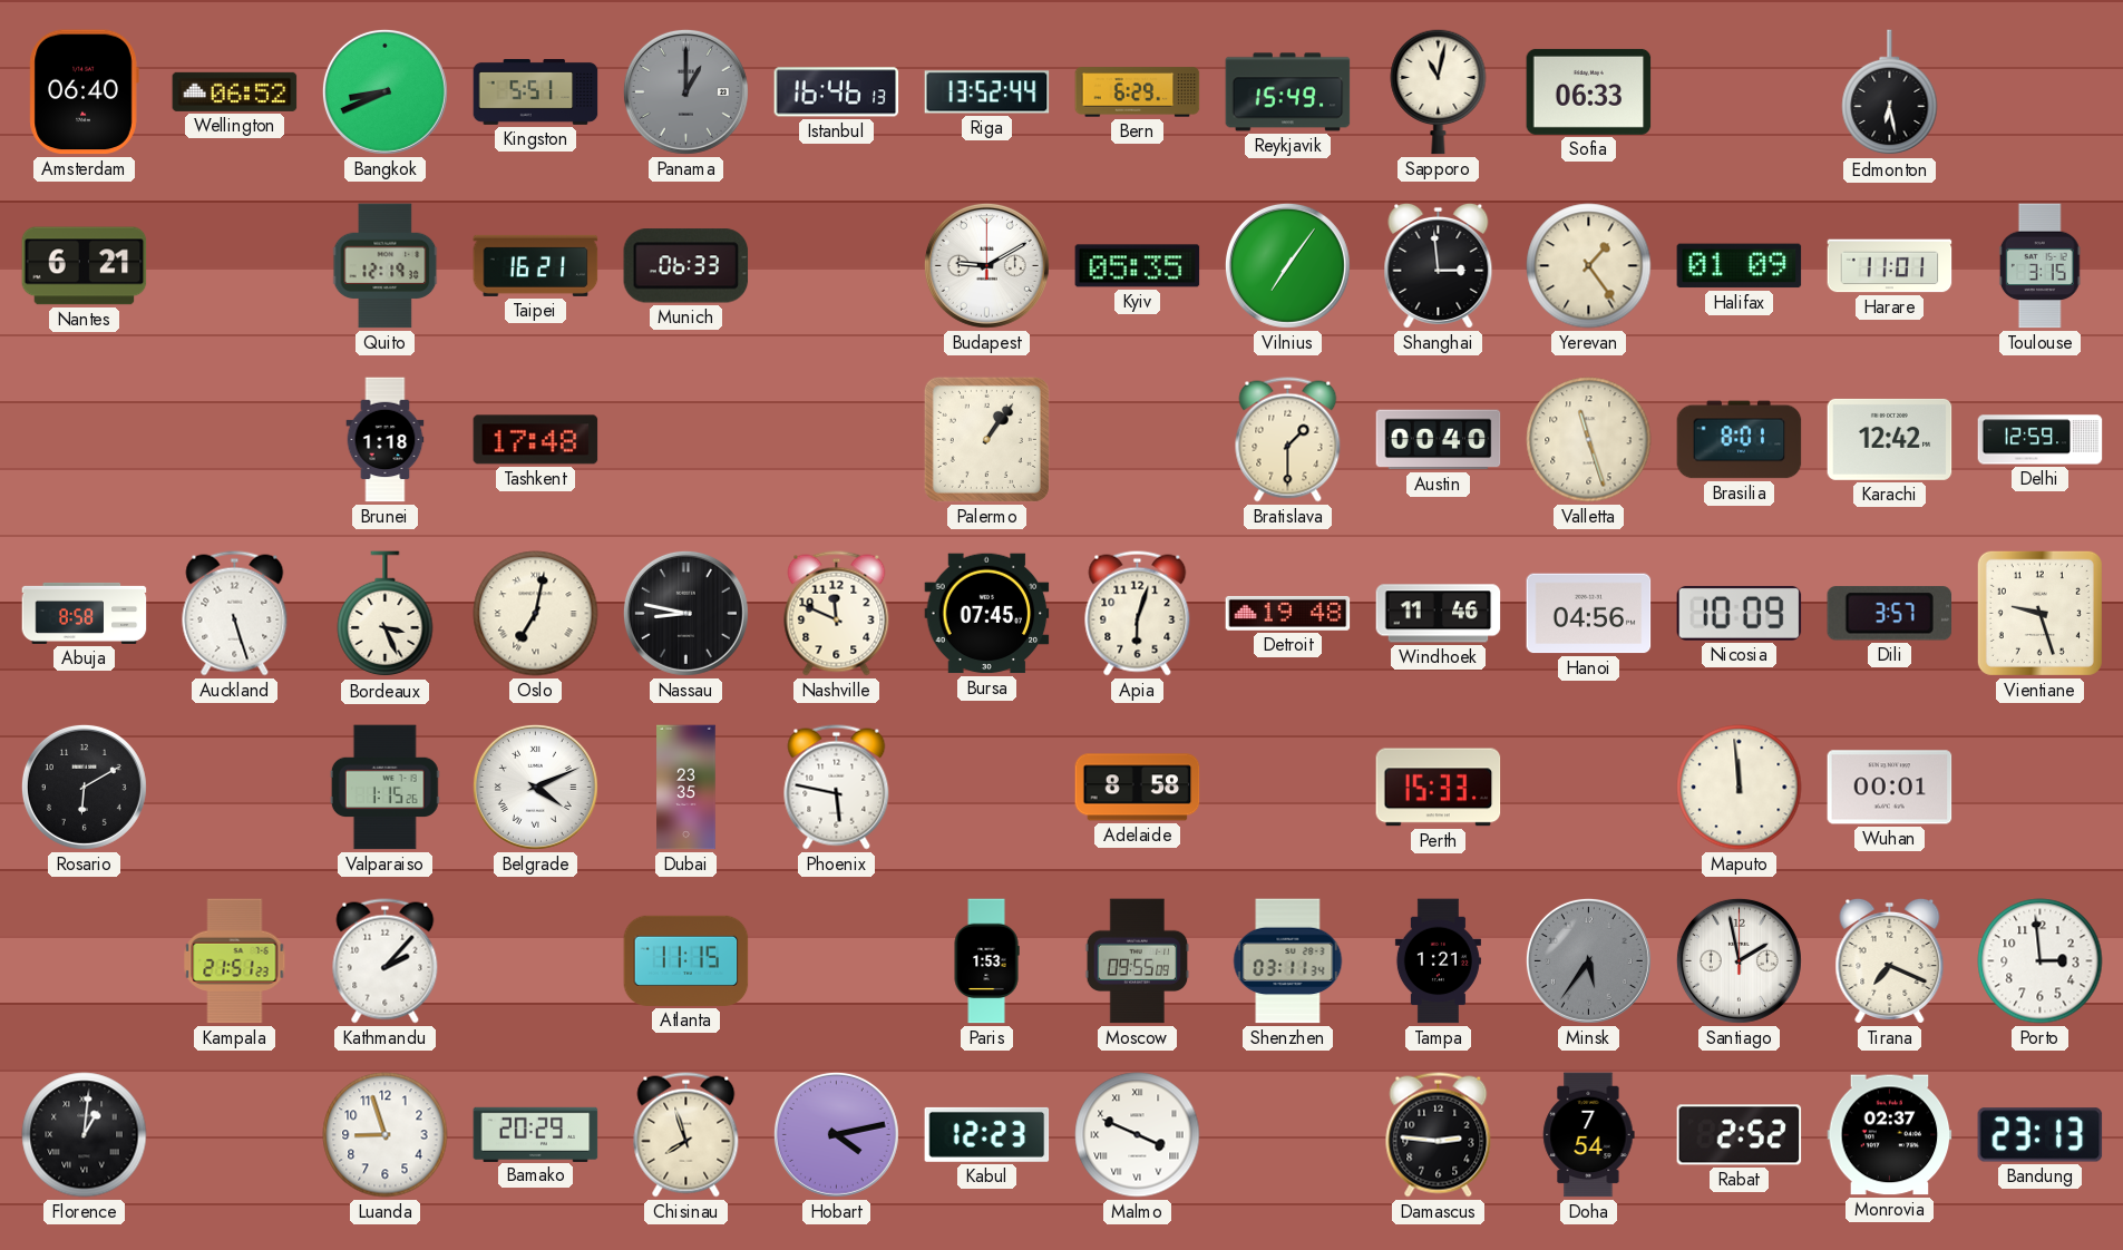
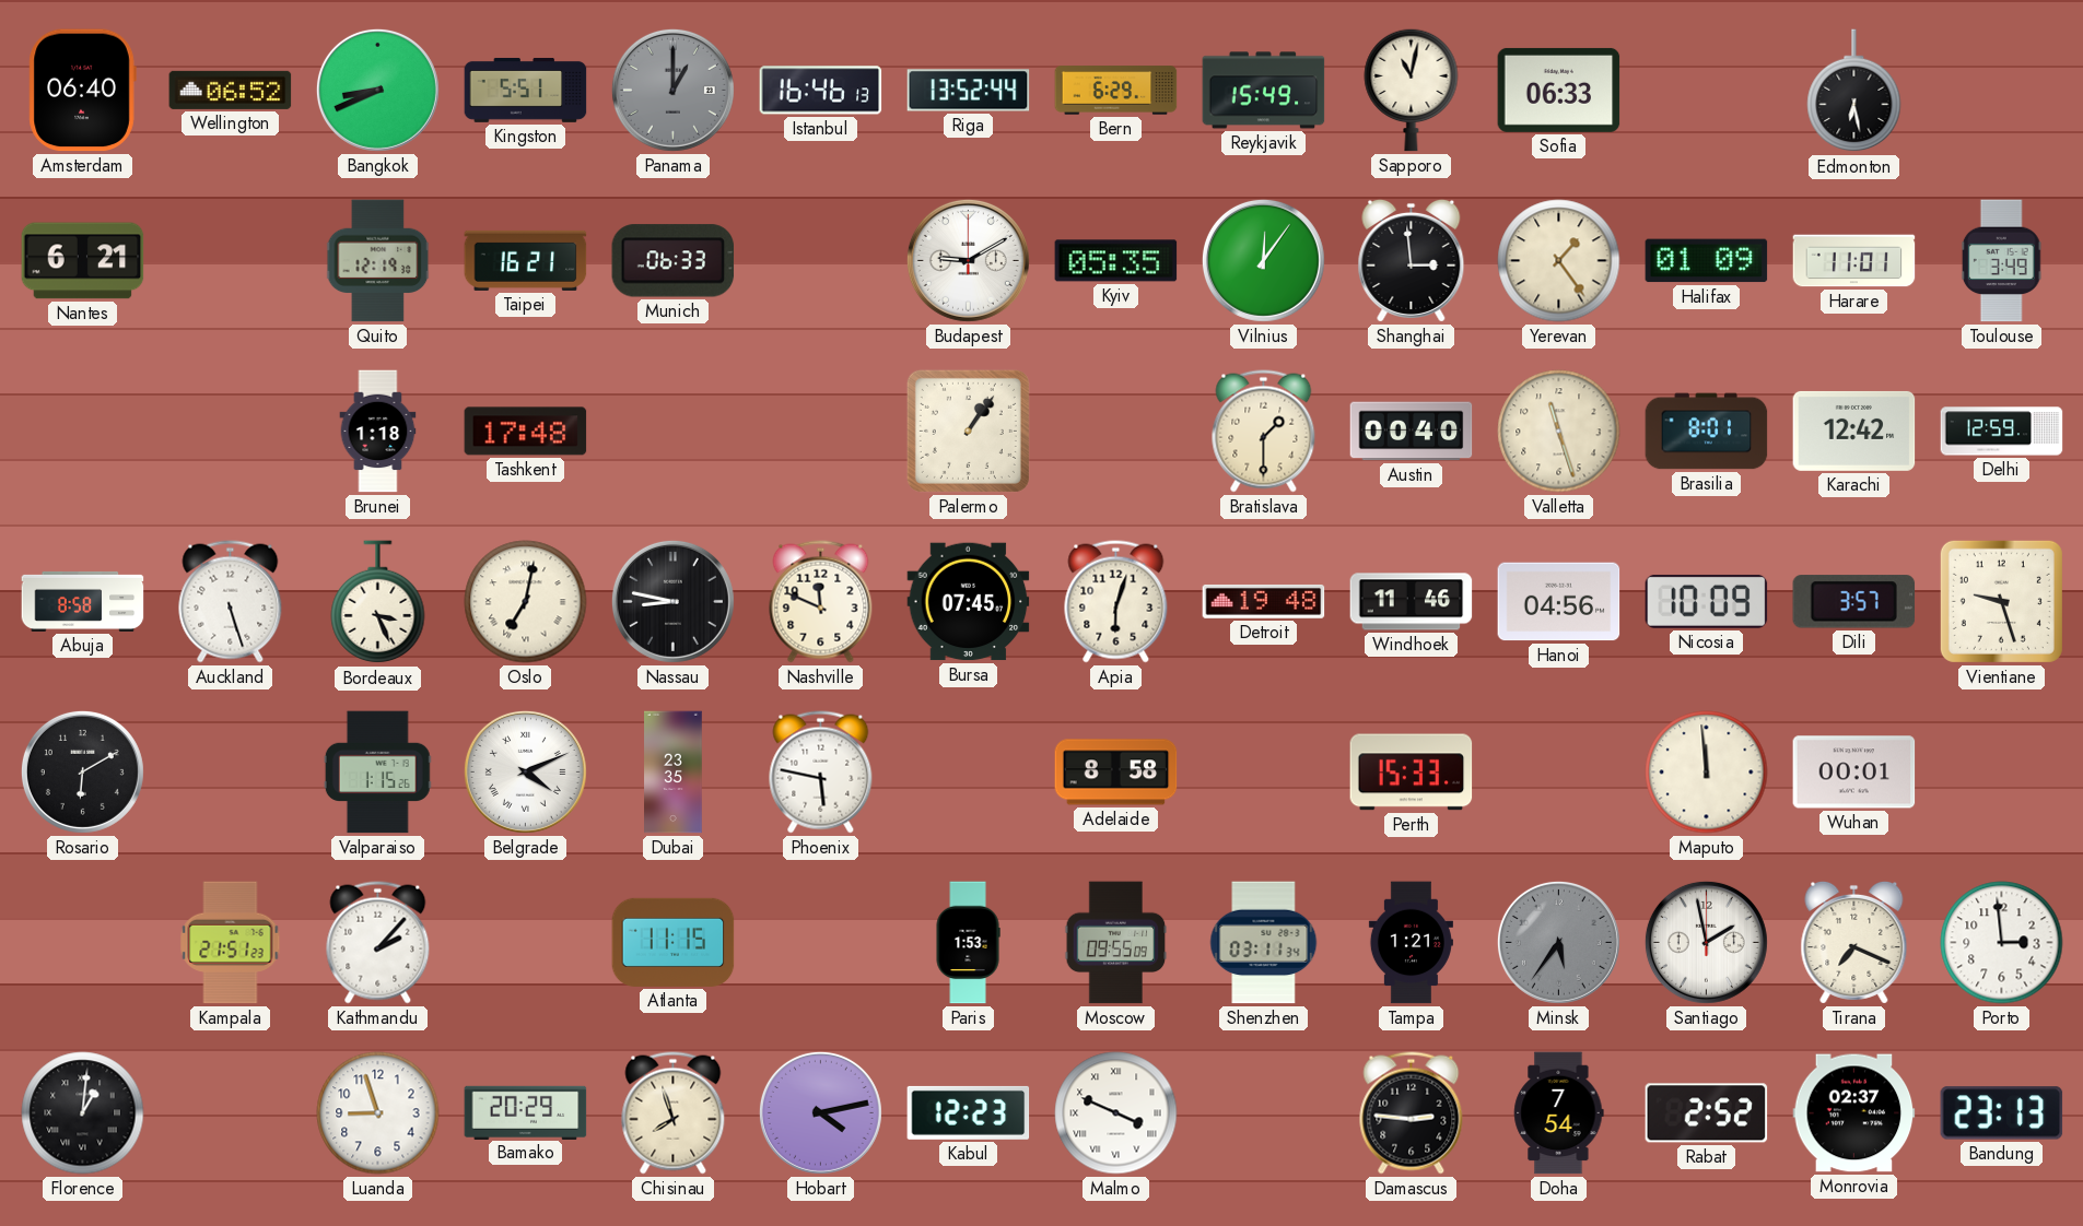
Vilnius: 7:06 -> 12:06 (1263, 260)
Toulouse: 3:15 -> 3:49 (2001, 261)
